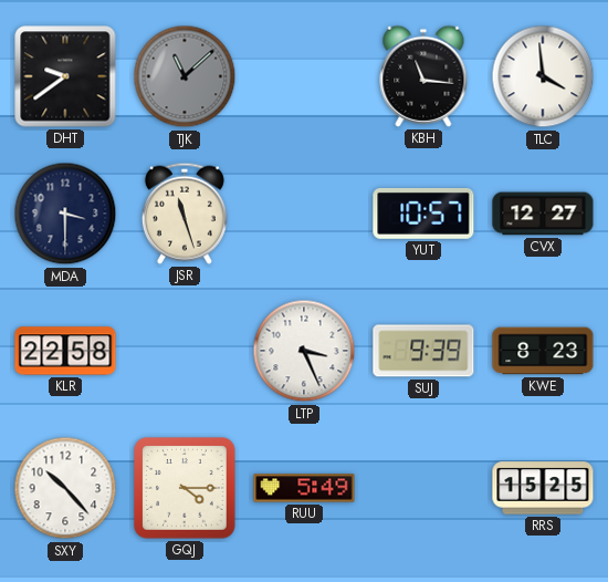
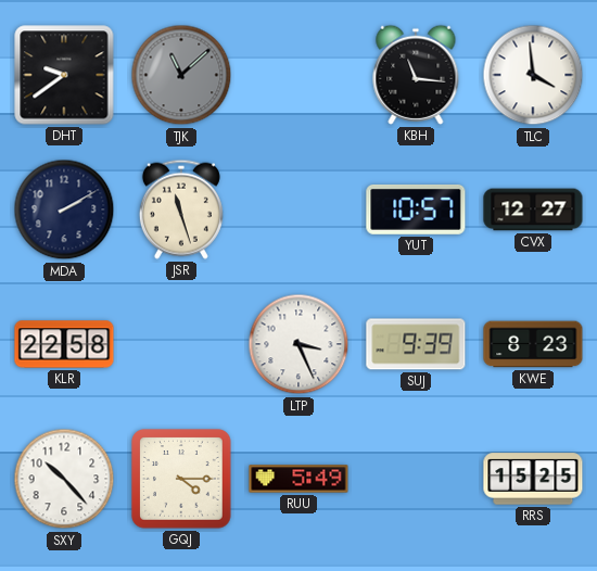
MDA: 3:30 -> 2:10 (64, 210)
